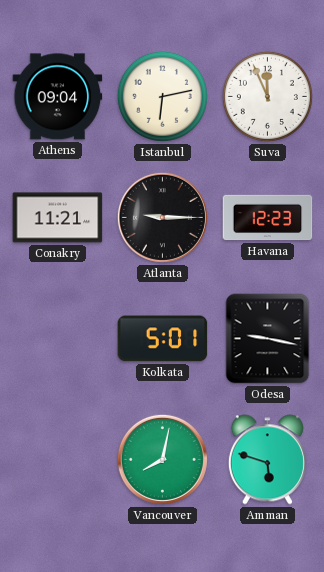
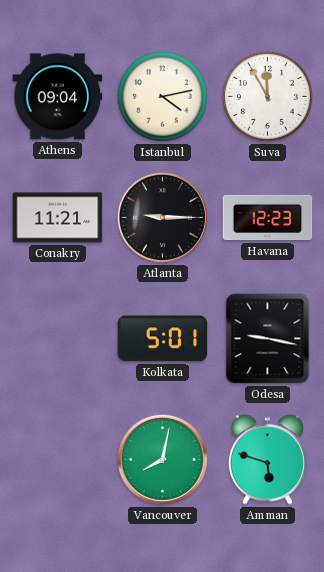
Istanbul: 6:13 -> 4:13 (162, 96)
Suva: 11:56 -> 11:55 (267, 96)
